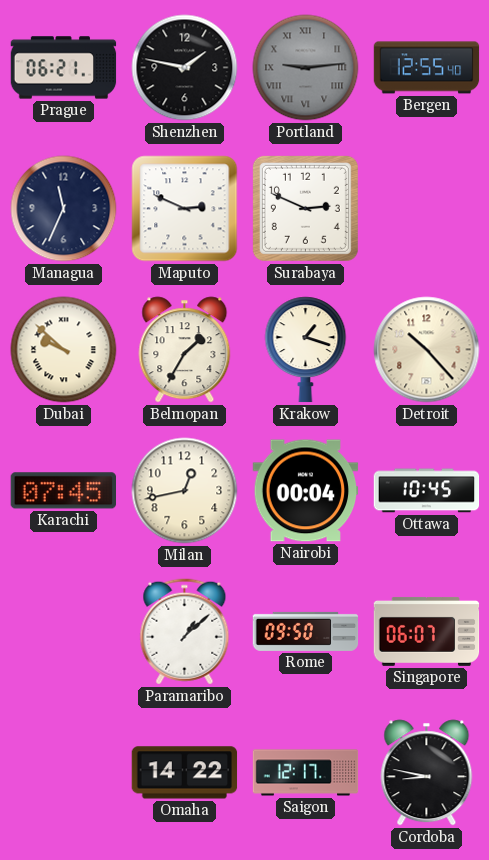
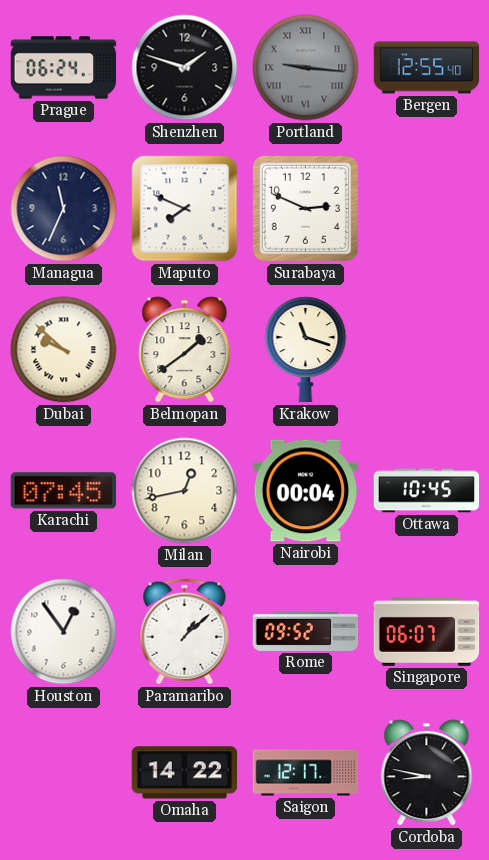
Prague: 06:21 -> 06:24 (64, 68)
Shenzhen: 1:47 -> 1:48 (185, 68)
Portland: 9:14 -> 9:16 (306, 68)
Maputo: 2:49 -> 7:49 (185, 209)
Belmopan: 1:35 -> 1:39 (185, 350)
Krakow: 1:18 -> 11:18 (306, 350)
Detroit: 10:23 -> none (427, 350)
Houston: none -> 12:54 (64, 632)
Rome: 09:50 -> 09:52 (306, 631)
